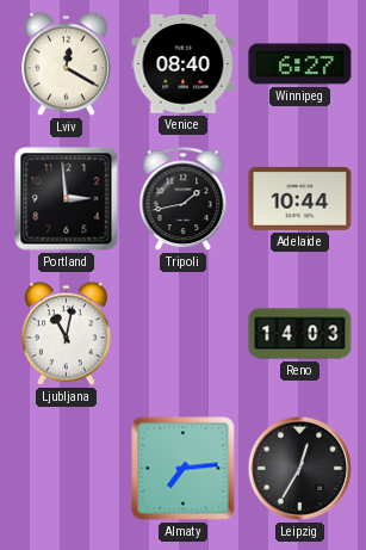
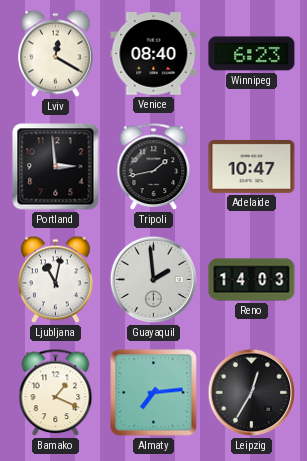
Winnipeg: 6:27 -> 6:23 (252, 54)
Adelaide: 10:44 -> 10:47 (252, 166)
Guayaquil: none -> 1:59 (154, 280)
Bamako: none -> 1:19 (56, 393)
